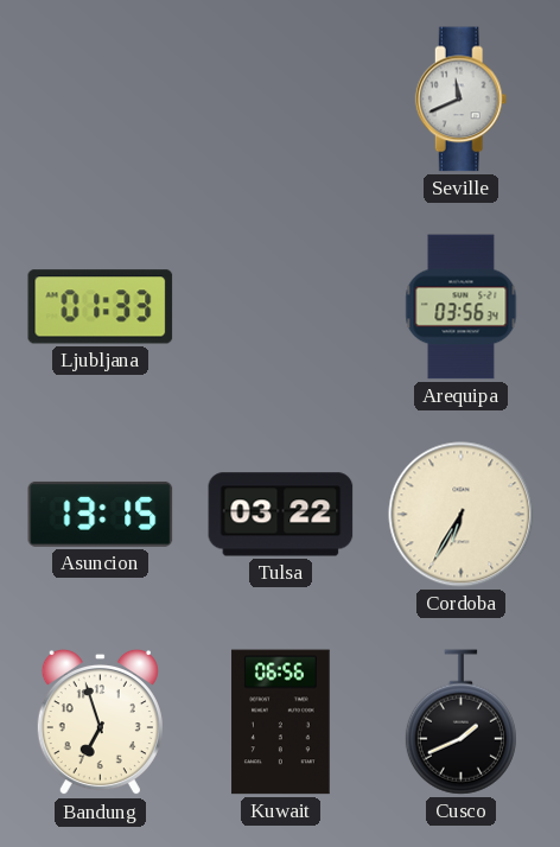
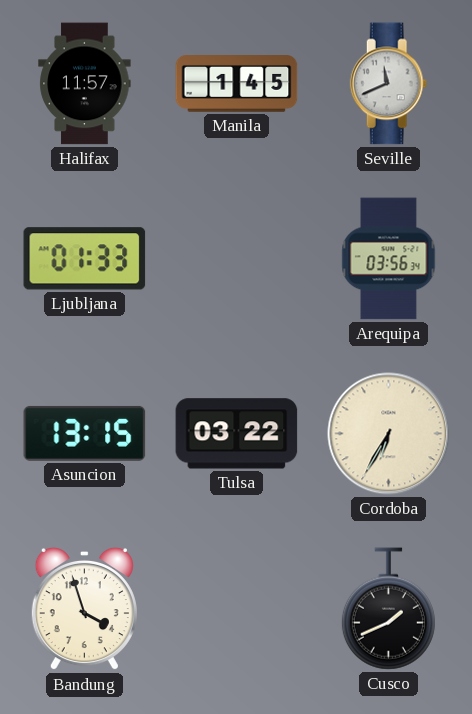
Halifax: none -> 11:57 (85, 84)
Manila: none -> 1:45 (237, 84)
Bandung: 6:57 -> 3:57 (84, 609)
Kuwait: 06:56 -> none (281, 722)
